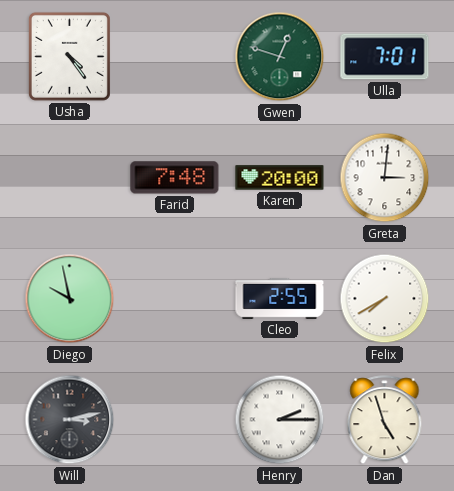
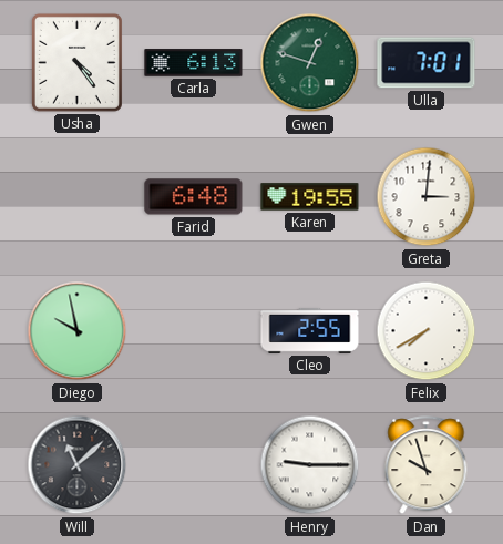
Carla: none -> 6:13 (194, 63)
Farid: 7:48 -> 6:48 (194, 197)
Karen: 20:00 -> 19:55 (310, 197)
Will: 3:13 -> 11:08 (78, 465)
Henry: 2:15 -> 9:15 (310, 465)
Dan: 4:57 -> 9:57 (427, 465)
